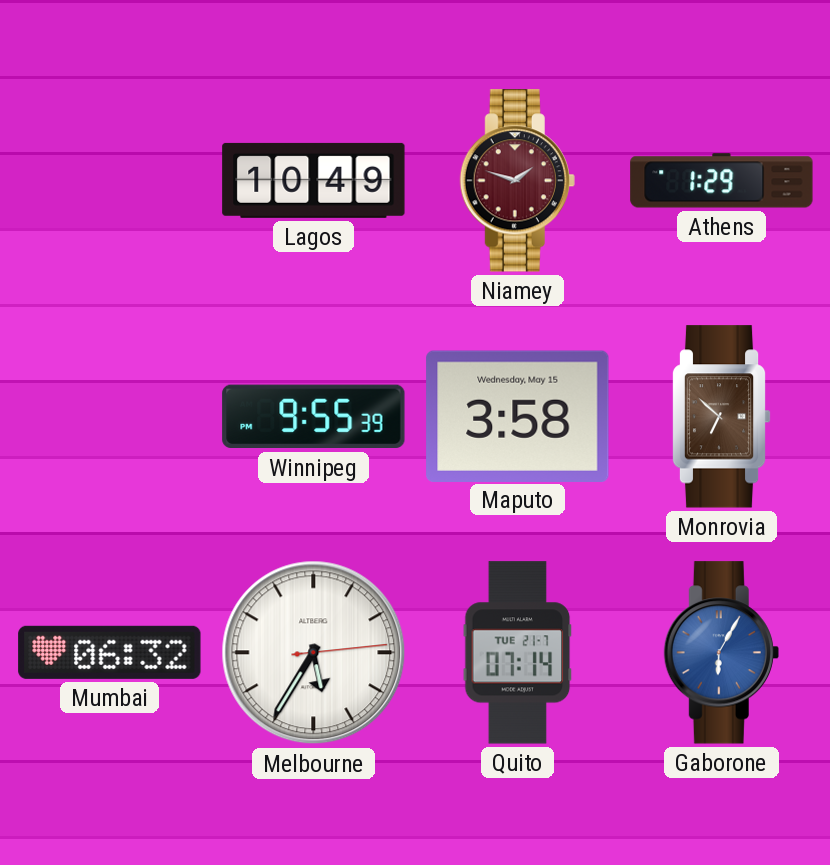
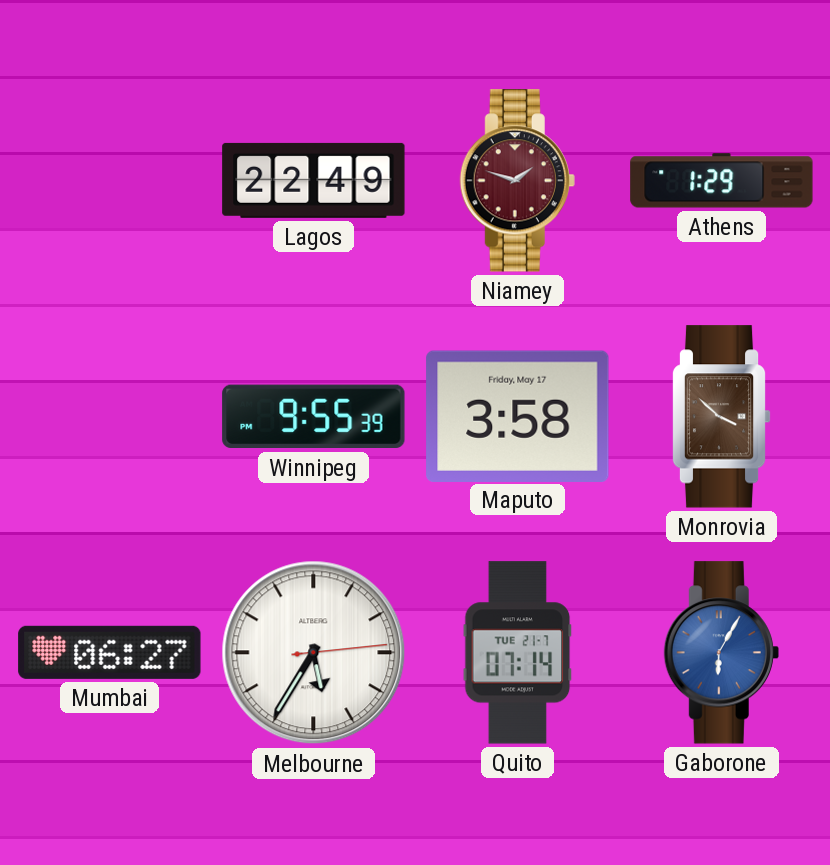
Lagos: 10:49 -> 22:49 (314, 180)
Maputo date: Wednesday, May 15 -> Friday, May 17 (518, 416)
Monrovia: 6:52 -> 3:52 (721, 417)
Mumbai: 06:32 -> 06:27 (110, 652)
